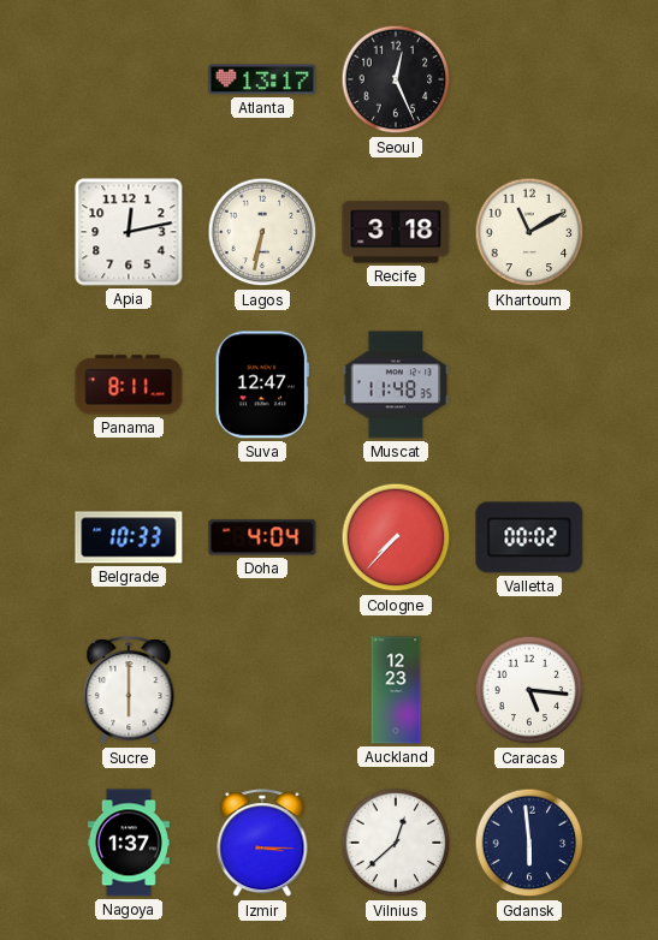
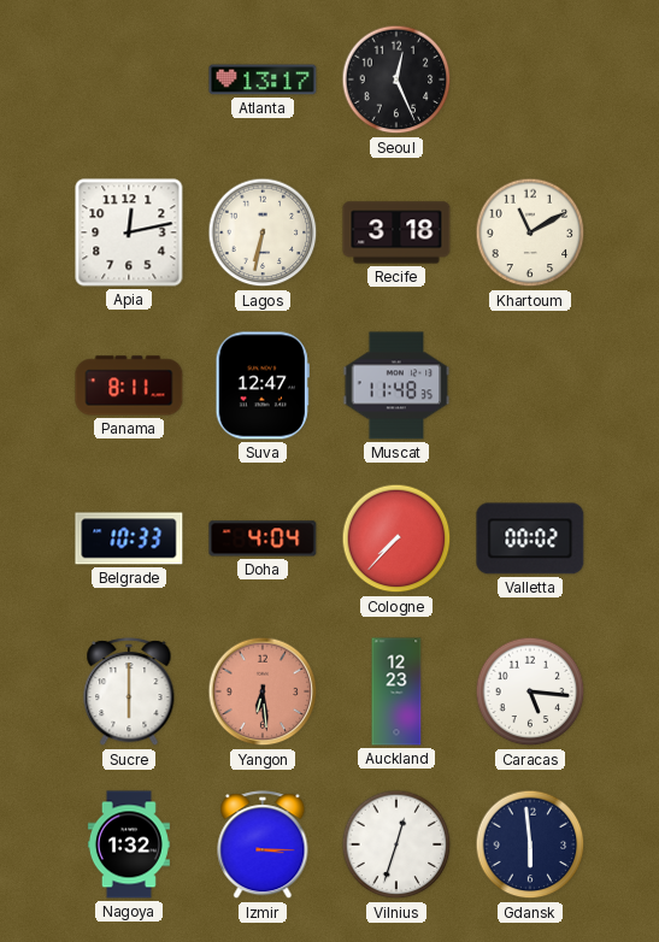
Yangon: none -> 6:29 (263, 691)
Nagoya: 1:37 -> 1:32 (129, 844)
Vilnius: 12:38 -> 12:33 (396, 844)
